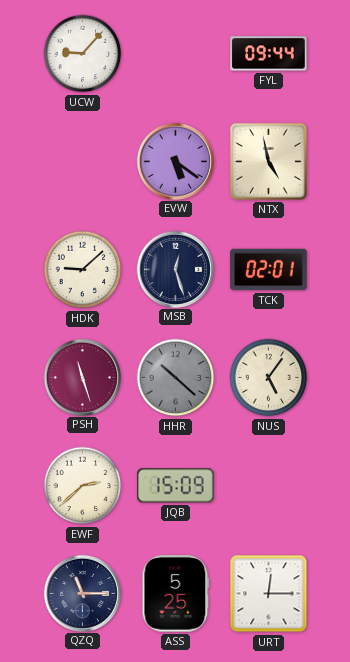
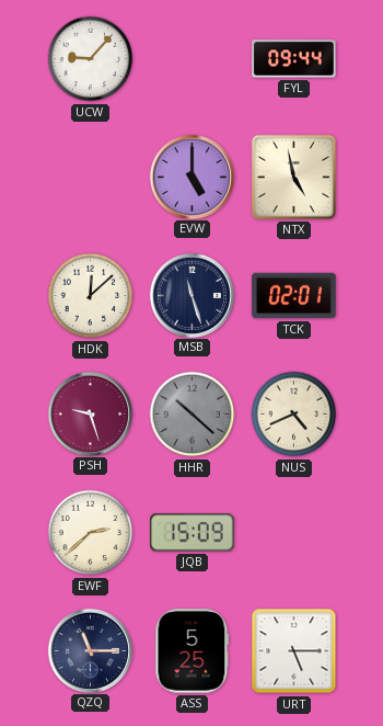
EVW: 5:21 -> 5:00 (191, 177)
HDK: 9:08 -> 12:08 (91, 296)
MSB: 12:27 -> 11:27 (191, 295)
PSH: 11:27 -> 9:27 (90, 413)
NUS: 5:06 -> 4:41 (294, 415)
URT: 12:15 -> 5:15 (294, 651)
